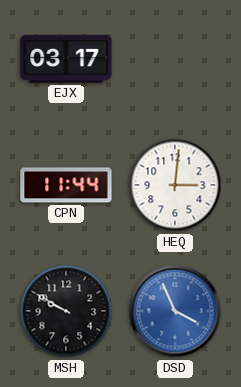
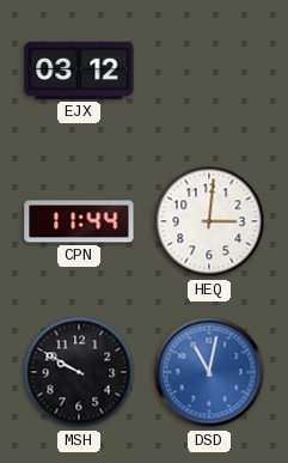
EJX: 03:17 -> 03:12 (79, 71)
DSD: 3:56 -> 11:02 (209, 372)
